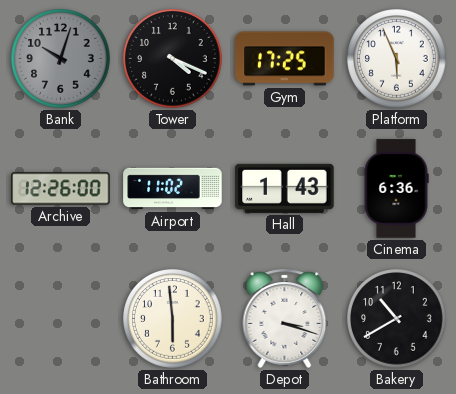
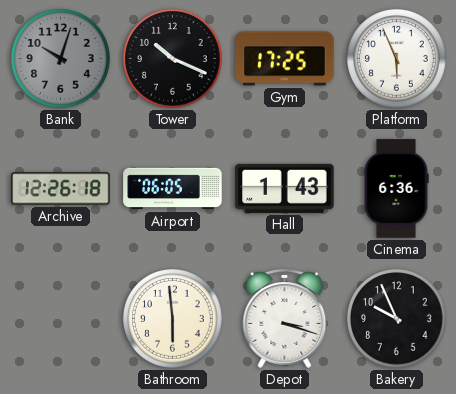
Tower: 4:19 -> 10:19 (173, 59)
Archive: 12:26:00 -> 12:26:18 (61, 189)
Airport: 11:02 -> 06:05 (173, 189)
Bakery: 10:40 -> 9:56 (397, 319)
